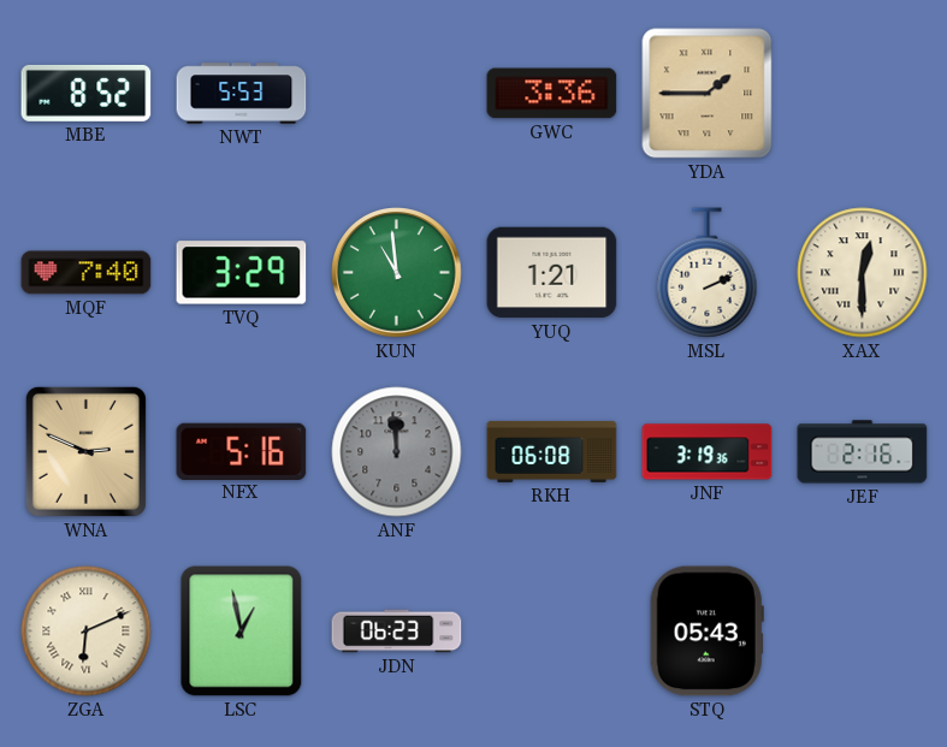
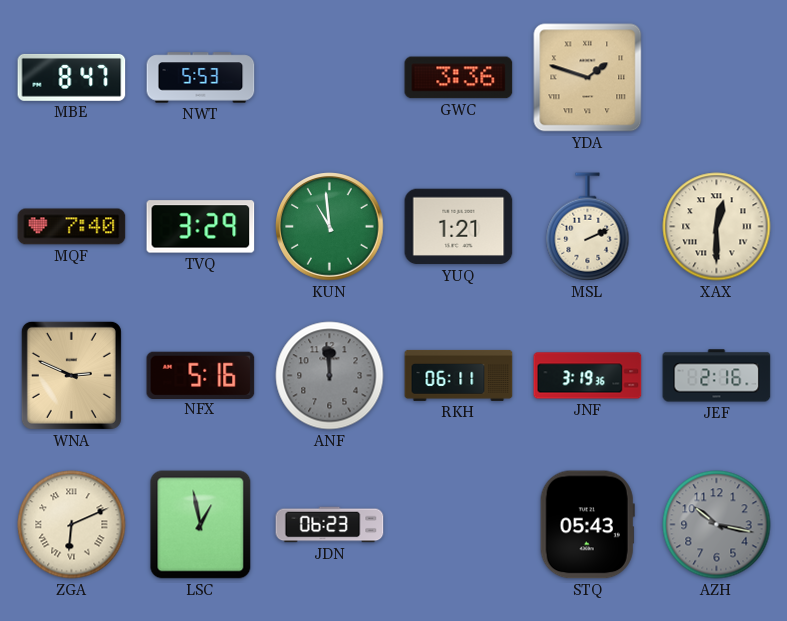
MBE: 8:52 -> 8:47 (72, 77)
YDA: 1:45 -> 1:48 (588, 78)
RKH: 06:08 -> 06:11 (459, 375)
AZH: none -> 10:17 (717, 525)
